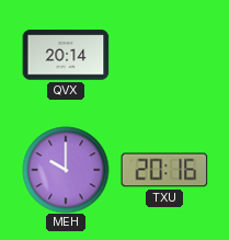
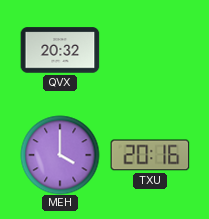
QVX: 20:14 -> 20:32 (60, 50)
MEH: 10:00 -> 4:00 (60, 155)
